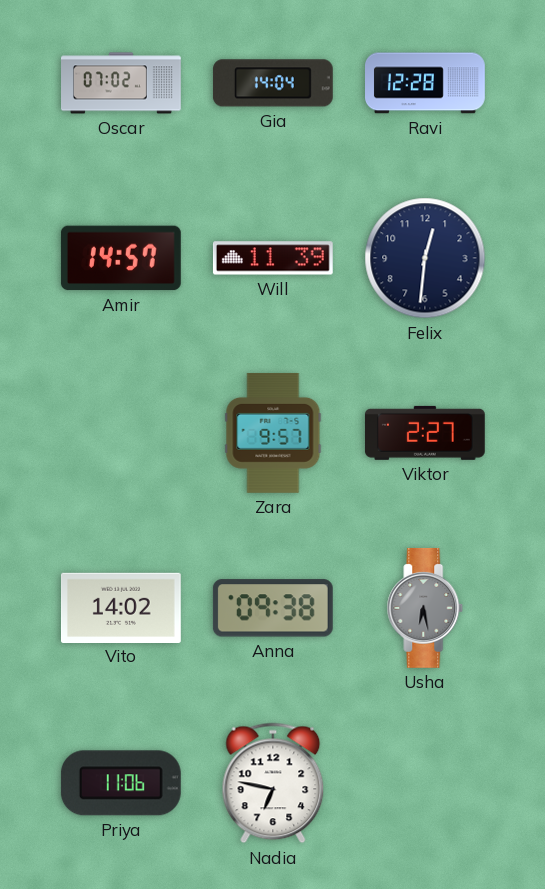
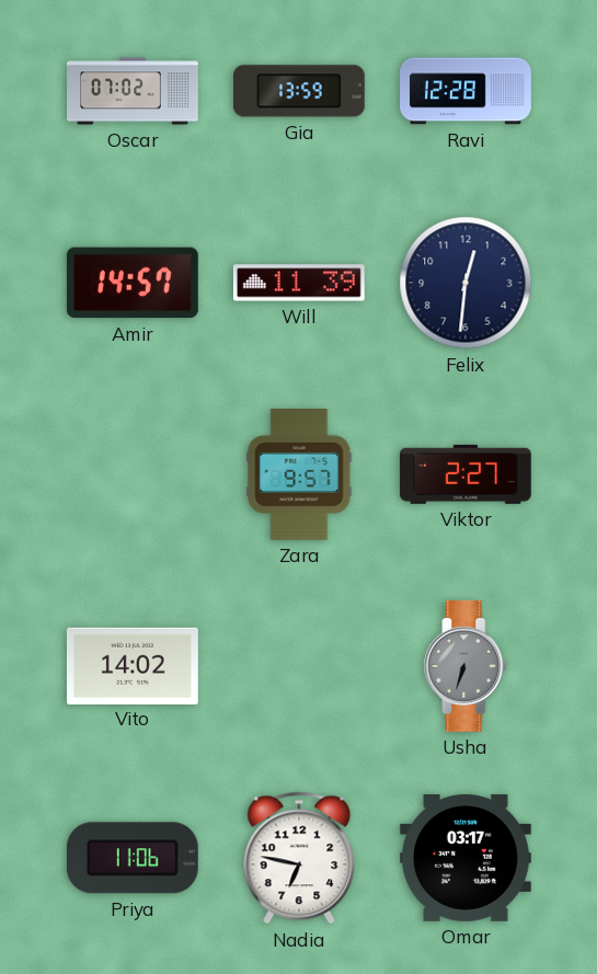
Gia: 14:04 -> 13:59 (299, 91)
Anna: 09:38 -> none (273, 608)
Usha: 6:28 -> 6:33 (466, 666)
Omar: none -> 03:17 (466, 858)
